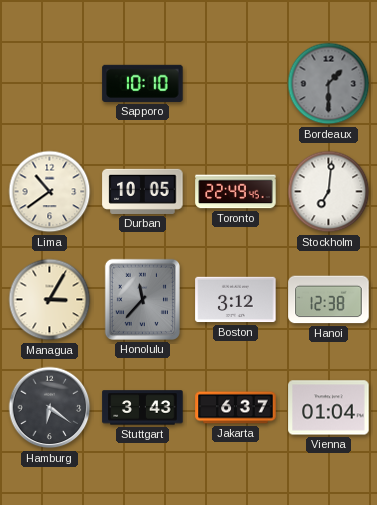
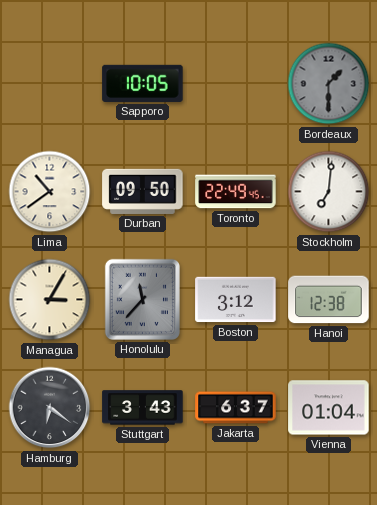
Sapporo: 10:10 -> 10:05 (143, 83)
Durban: 10:05 -> 09:50 (143, 191)
